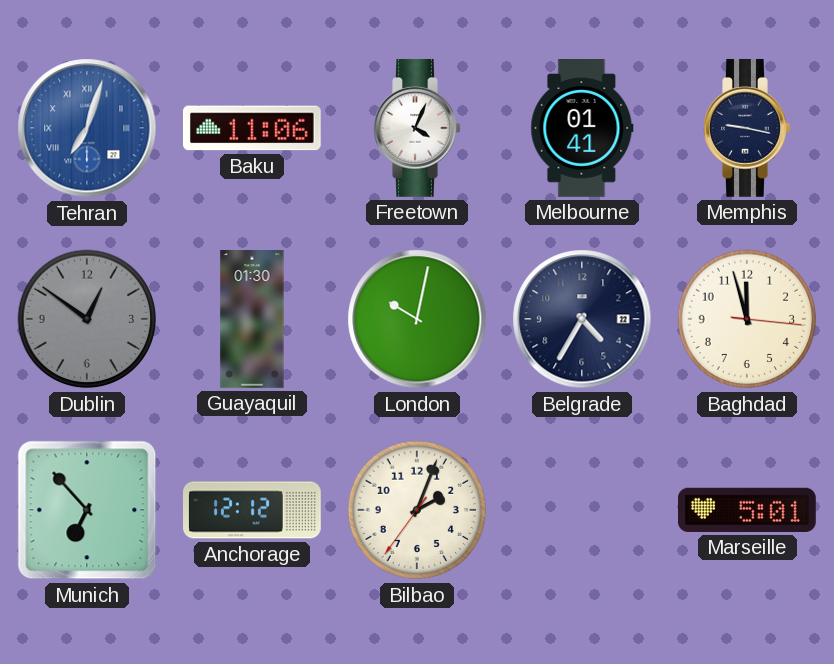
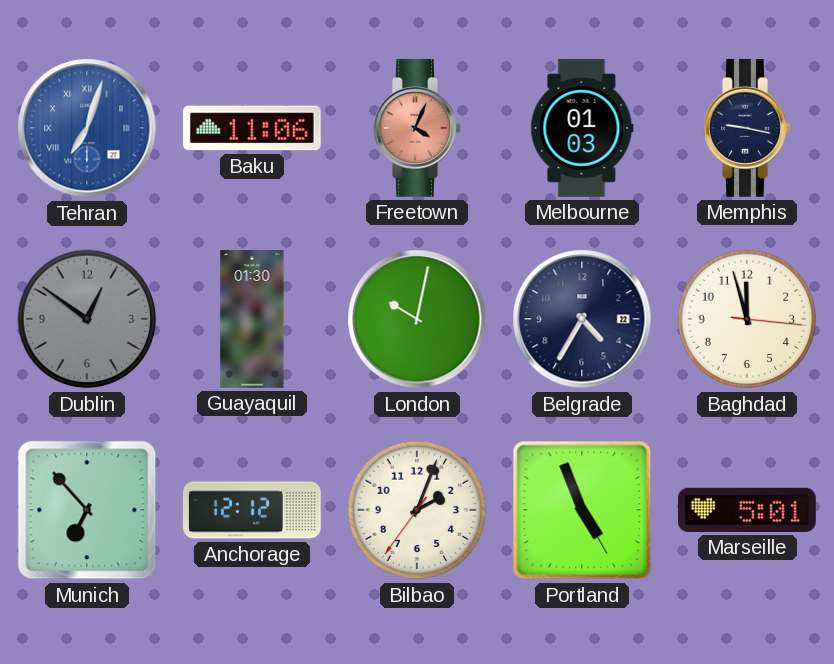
Freetown dial: white -> salmon (417, 128)
Melbourne: 01:41 -> 01:03 (582, 129)
Portland: none -> 4:56 (582, 510)
